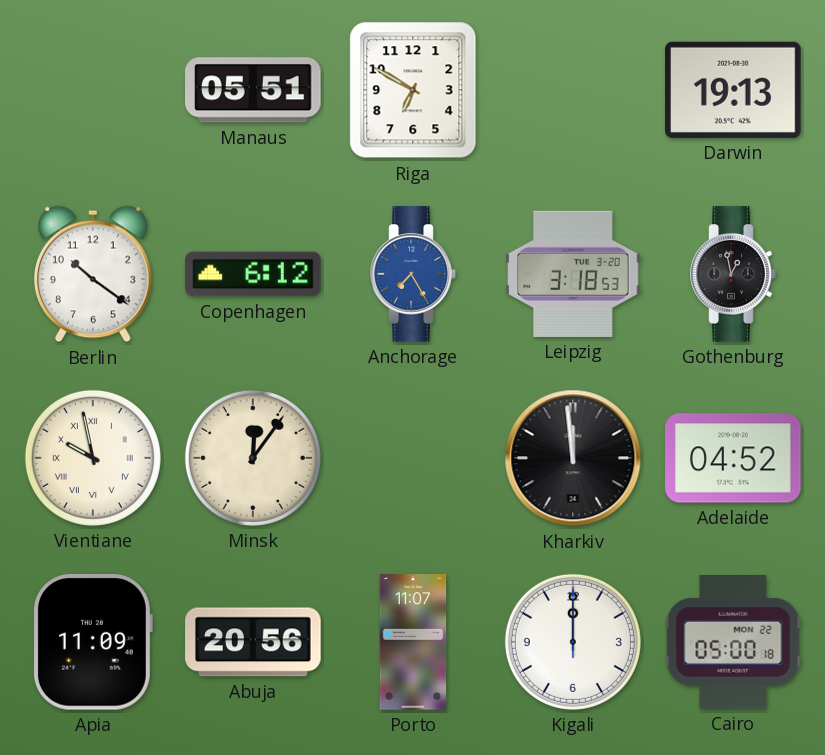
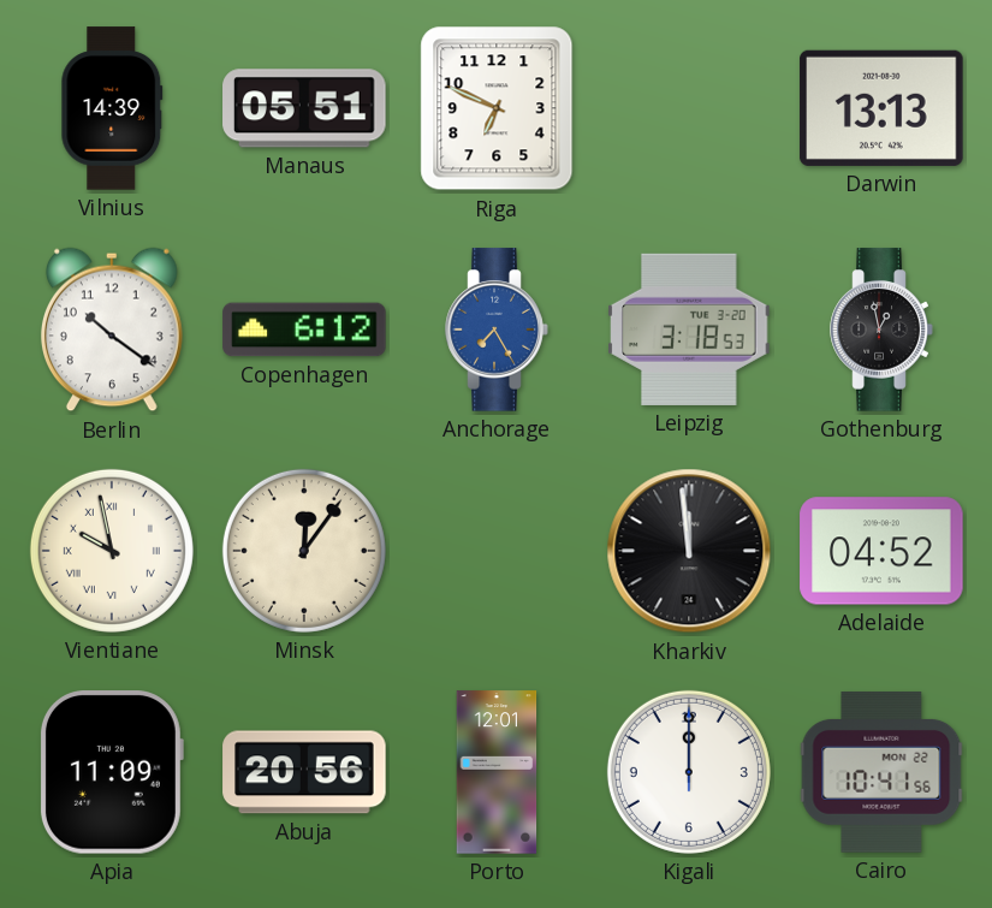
Vilnius: none -> 14:39 (112, 108)
Riga: 6:50 -> 6:49 (497, 108)
Darwin: 19:13 -> 13:13 (881, 108)
Porto: 11:07 -> 12:01 (497, 772)
Cairo: 05:00 -> 10:41 (881, 772)
